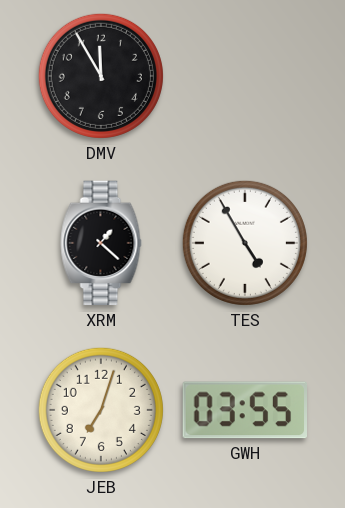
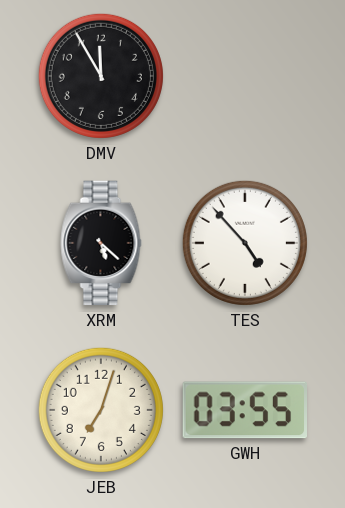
XRM: 1:22 -> 5:22 (101, 243)
TES: 4:55 -> 4:53 (245, 243)
